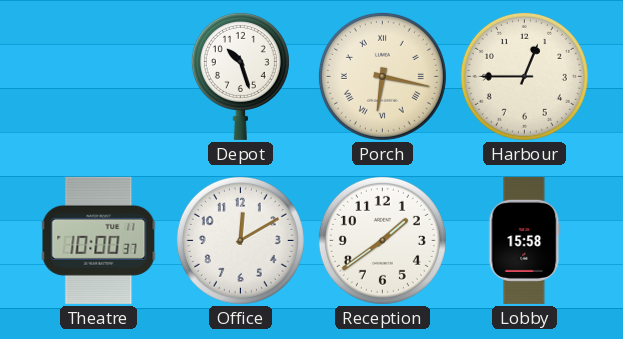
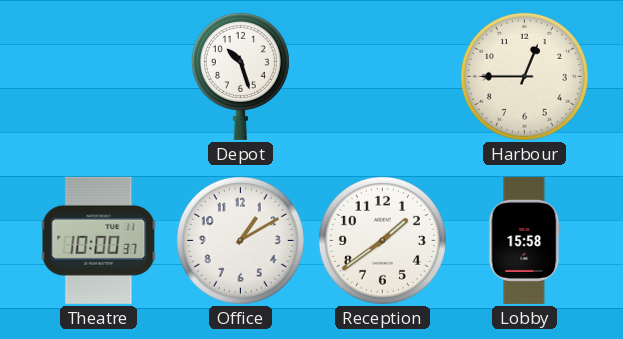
Porch: 6:17 -> none (382, 76)
Office: 12:10 -> 1:10 (240, 240)
